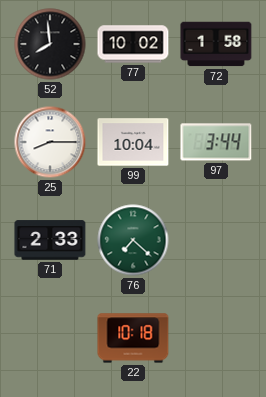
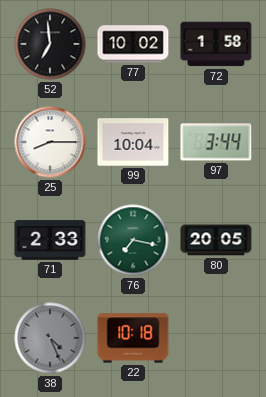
52: 7:59 -> 6:59 (50, 44)
76: 7:22 -> 7:17 (133, 240)
80: none -> 20:05 (216, 240)
38: none -> 4:26 (50, 338)
